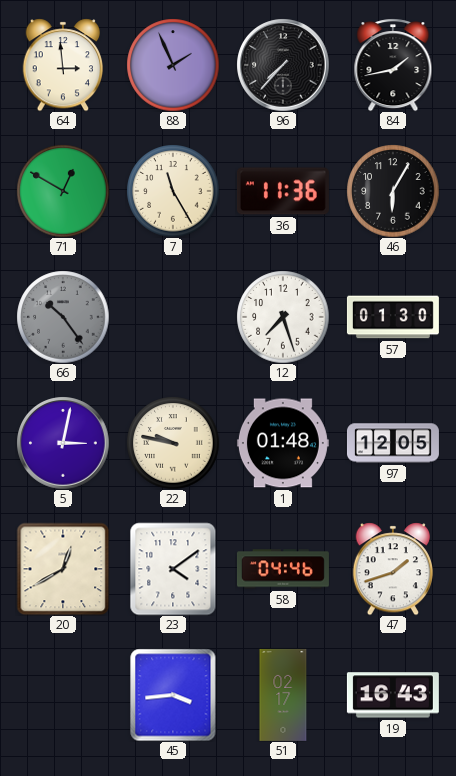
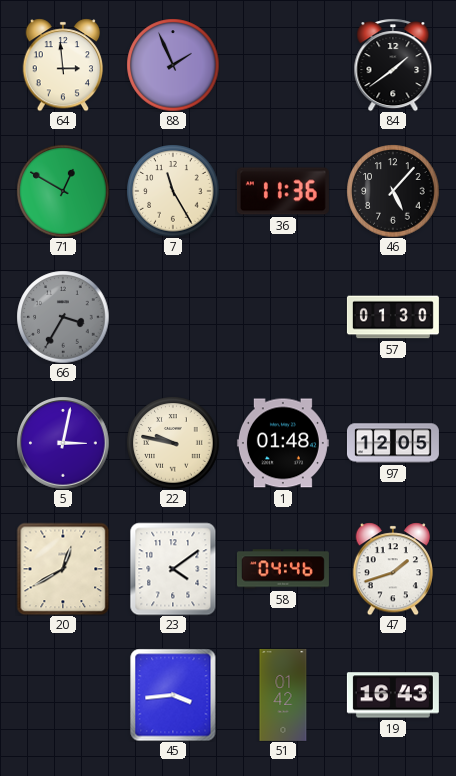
96: 7:37 -> none (283, 65)
84: 1:43 -> 1:39 (393, 65)
46: 6:05 -> 5:07 (393, 191)
66: 10:24 -> 3:35 (63, 317)
12: 7:27 -> none (283, 317)
51: 02:17 -> 01:42 (283, 695)
